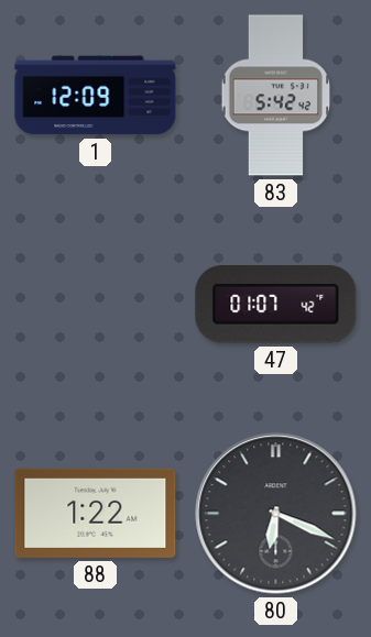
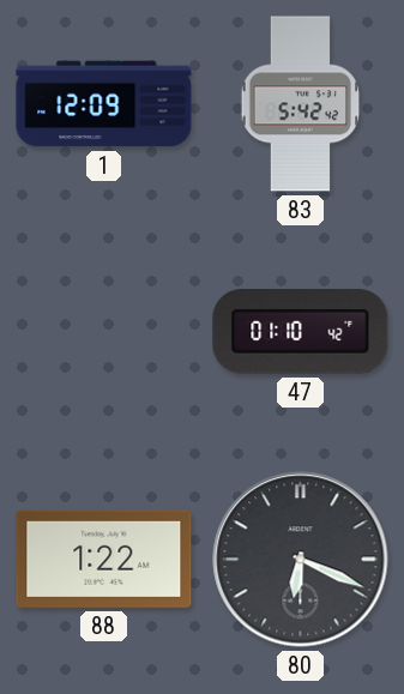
47: 01:07 -> 01:10 (301, 332)
